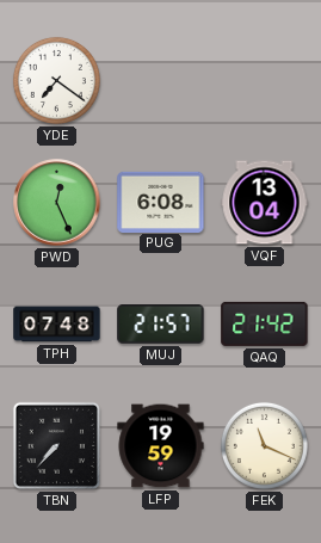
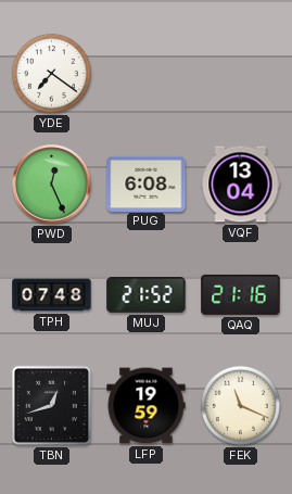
MUJ: 21:57 -> 21:52 (147, 295)
QAQ: 21:42 -> 21:16 (241, 294)
TBN: 7:37 -> 12:42 (51, 405)
